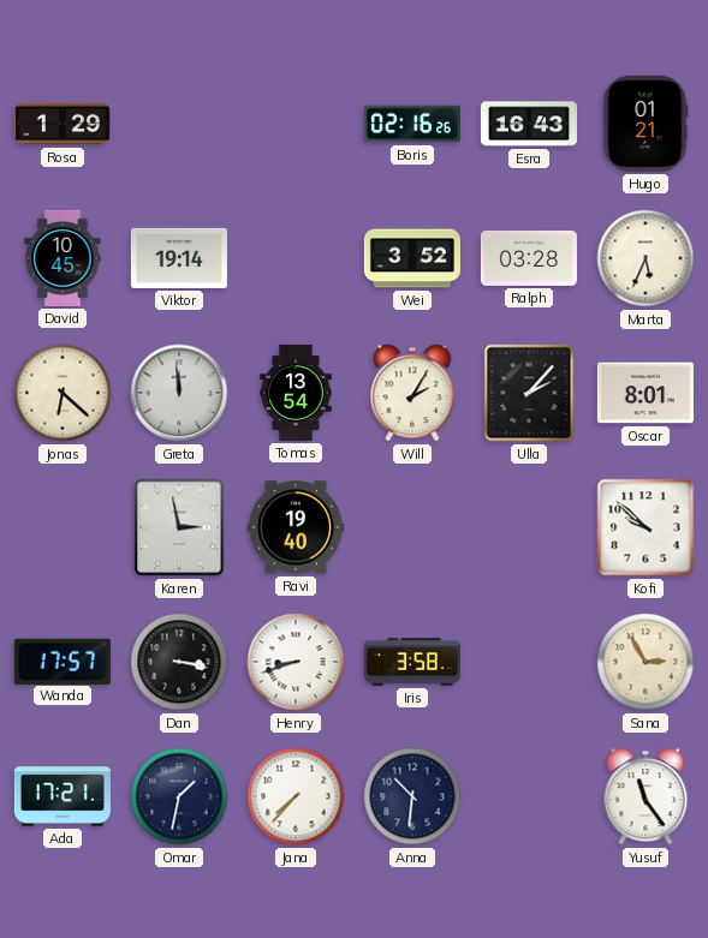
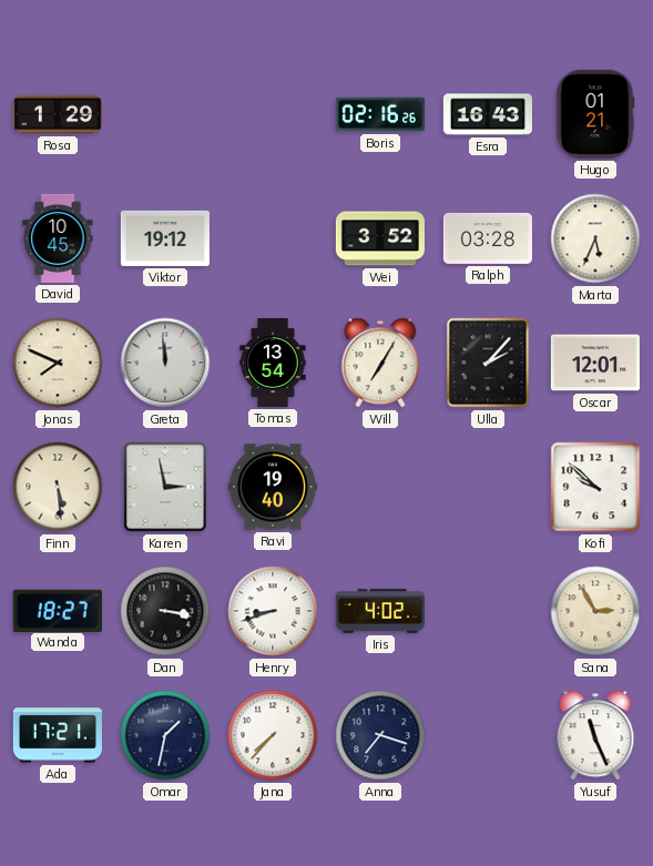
Viktor: 19:14 -> 19:12 (165, 238)
Jonas: 6:22 -> 7:49 (58, 363)
Will: 2:05 -> 7:05 (380, 363)
Oscar: 8:01 -> 12:01 (595, 363)
Finn: none -> 5:29 (58, 487)
Wanda: 17:57 -> 18:27 (58, 610)
Iris: 3:58 -> 4:02 (380, 611)
Anna: 10:31 -> 7:18 (380, 735)
Yusuf: 11:24 -> 11:26 (595, 735)
